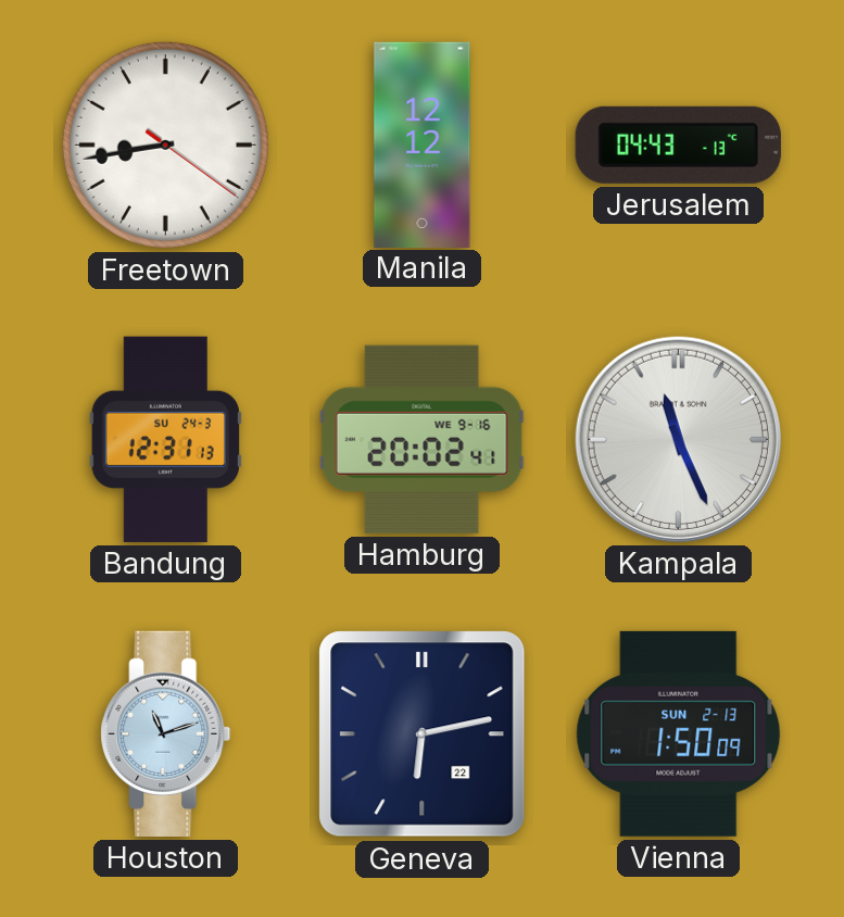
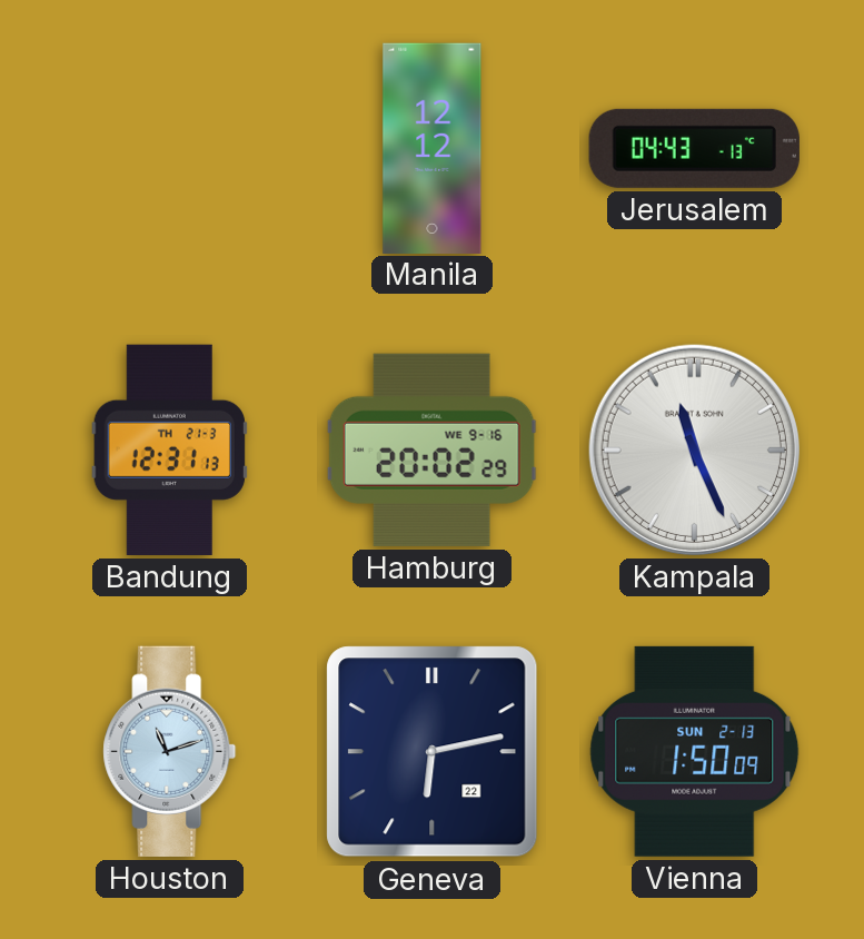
Freetown: 8:43 -> none (165, 145)
Bandung date: SU 24-3 -> TH 21-3 (169, 449)
Hamburg: 20:02:41 -> 20:02:29 (431, 449)
